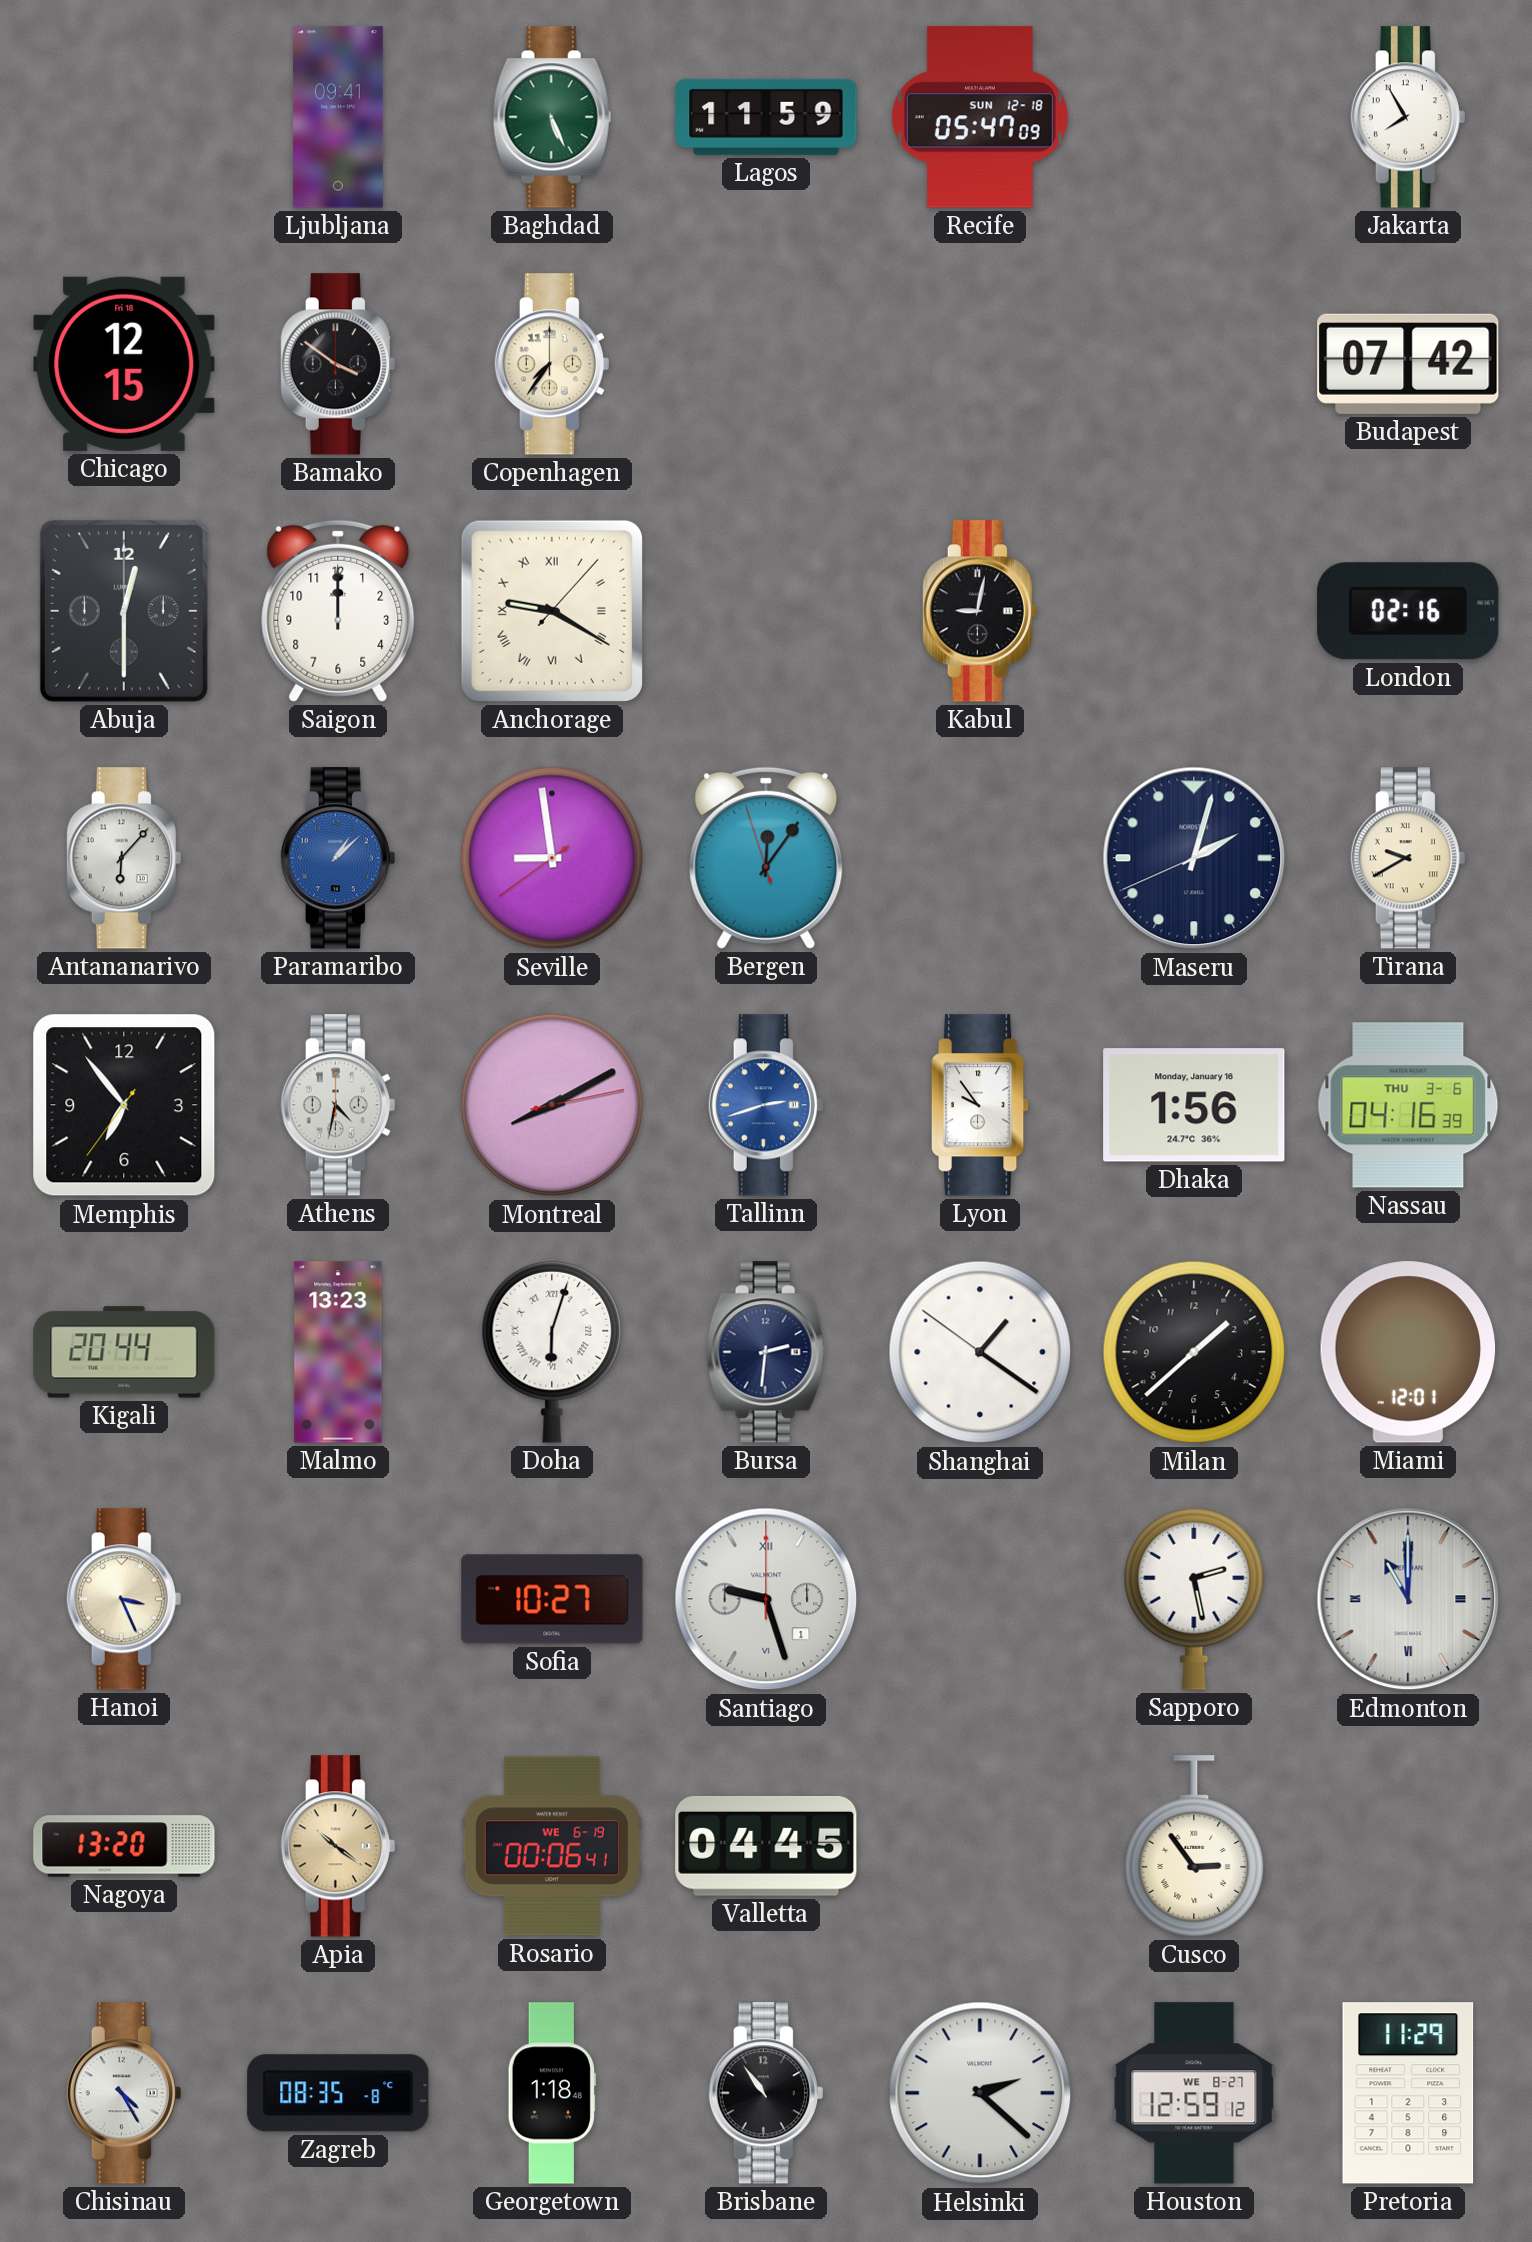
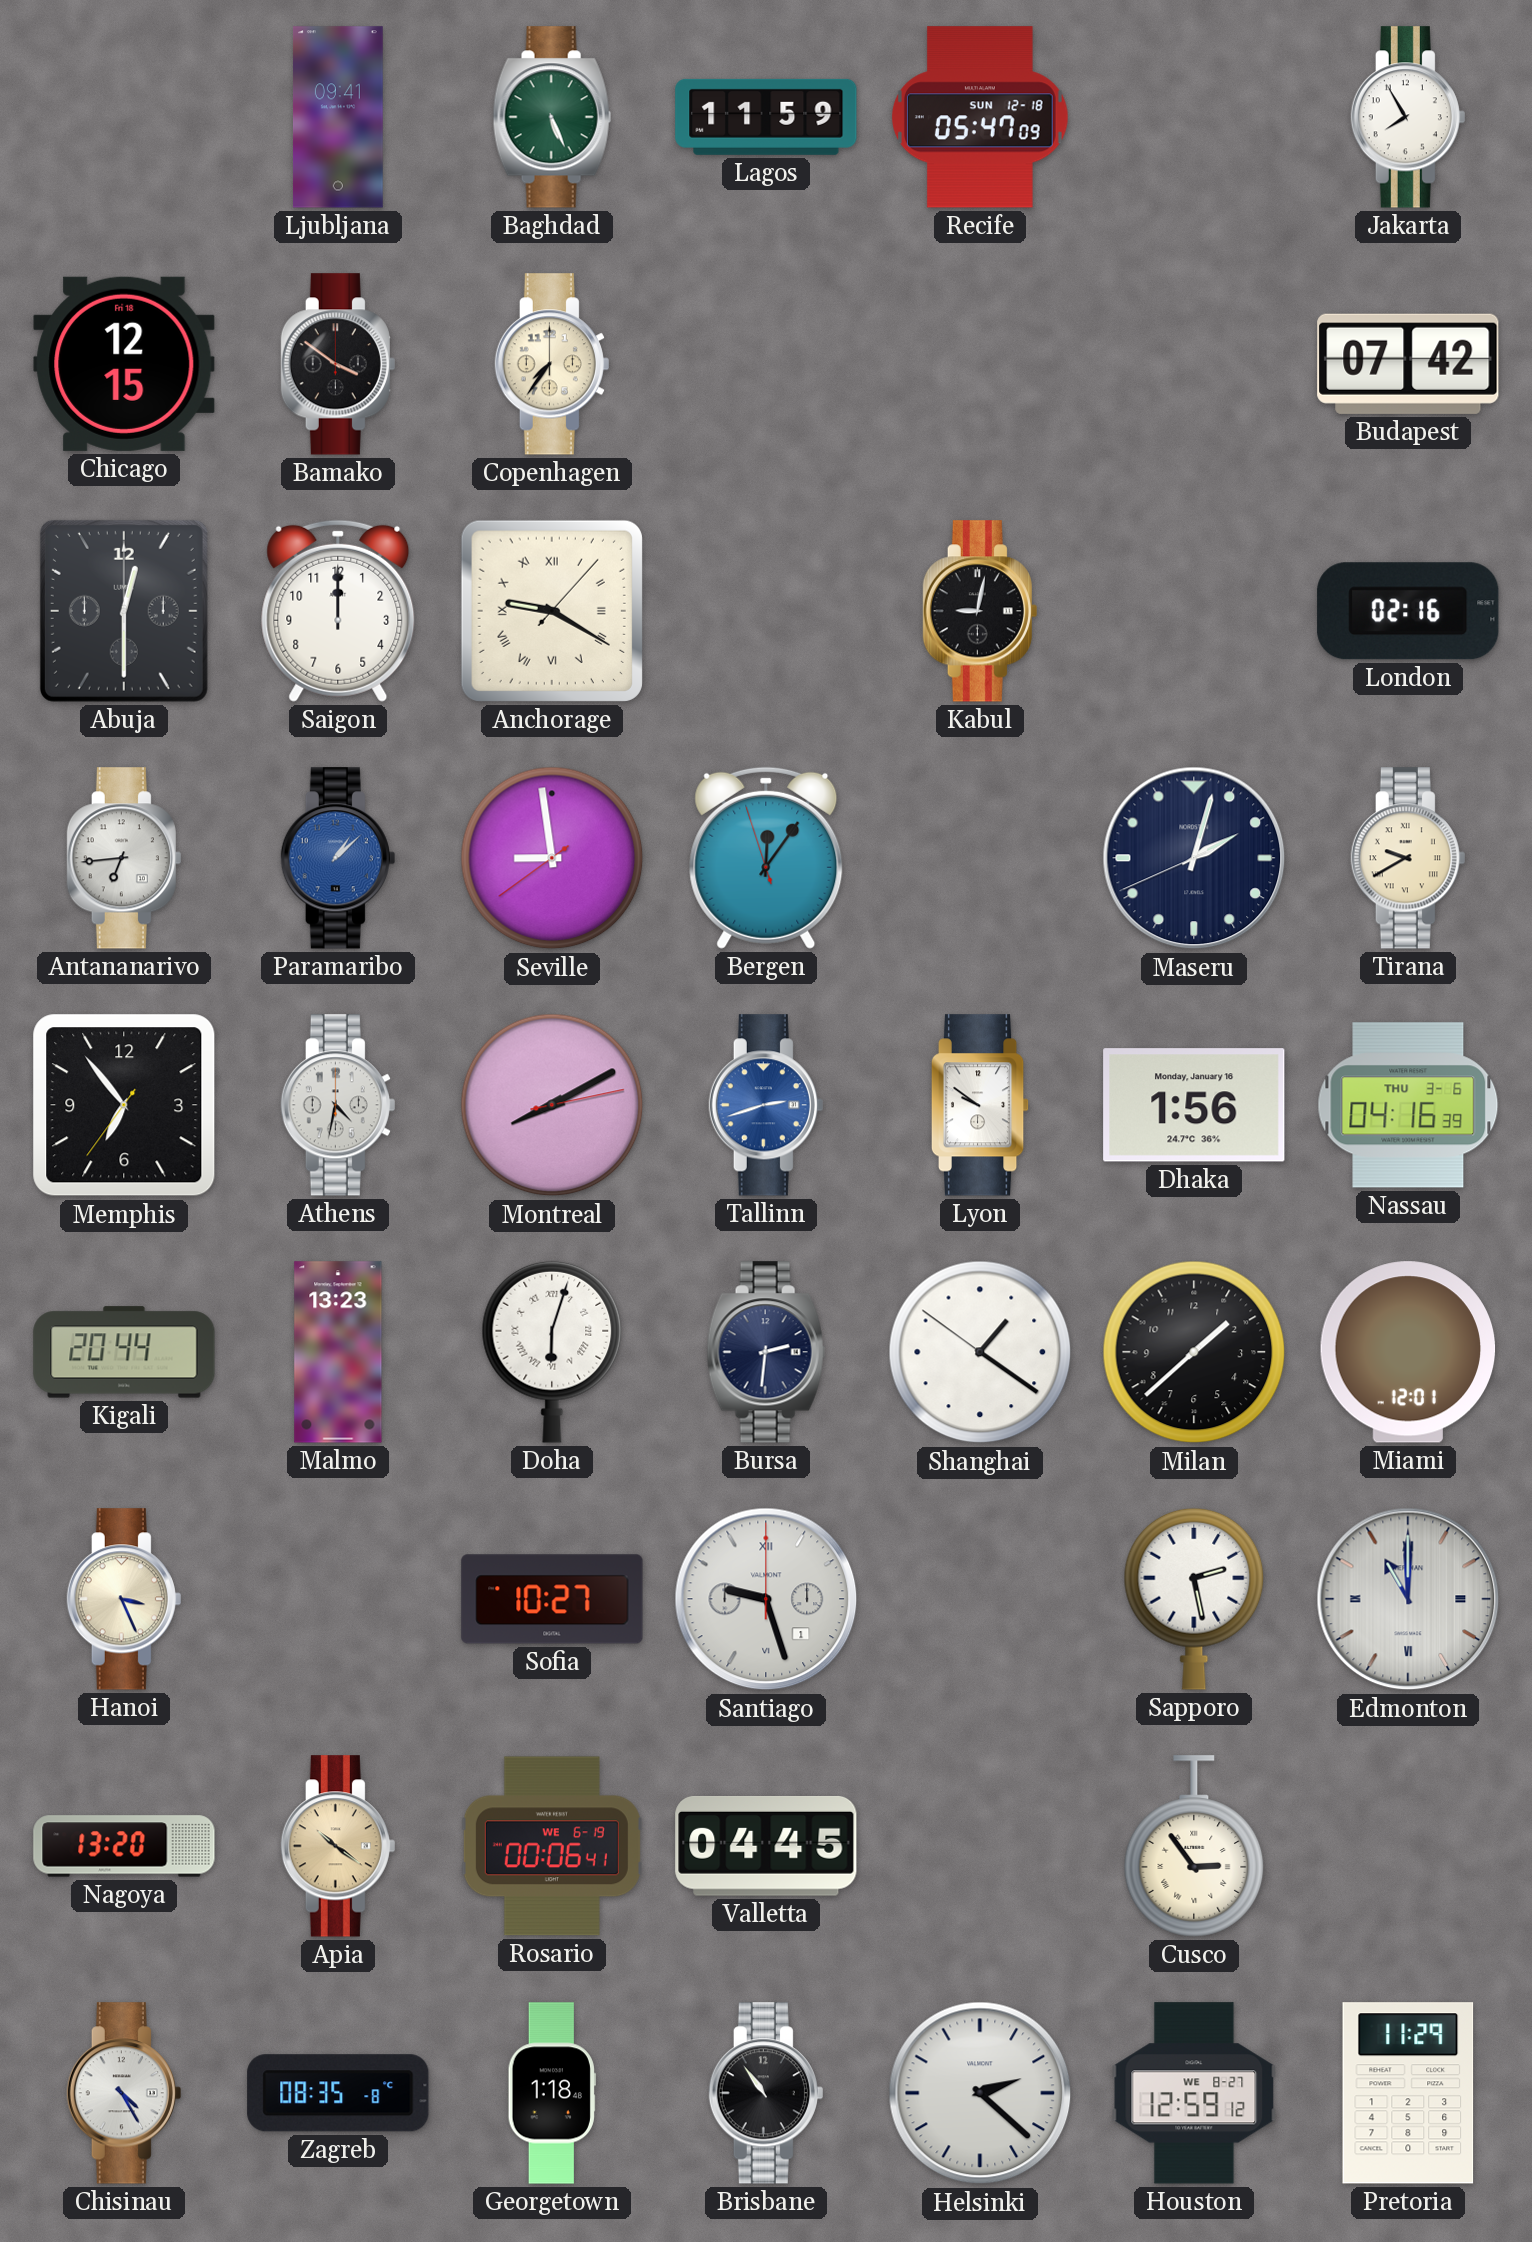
Antananarivo: 6:07 -> 6:44 (124, 858)
Lyon: 9:54 -> 9:51 (980, 1105)
